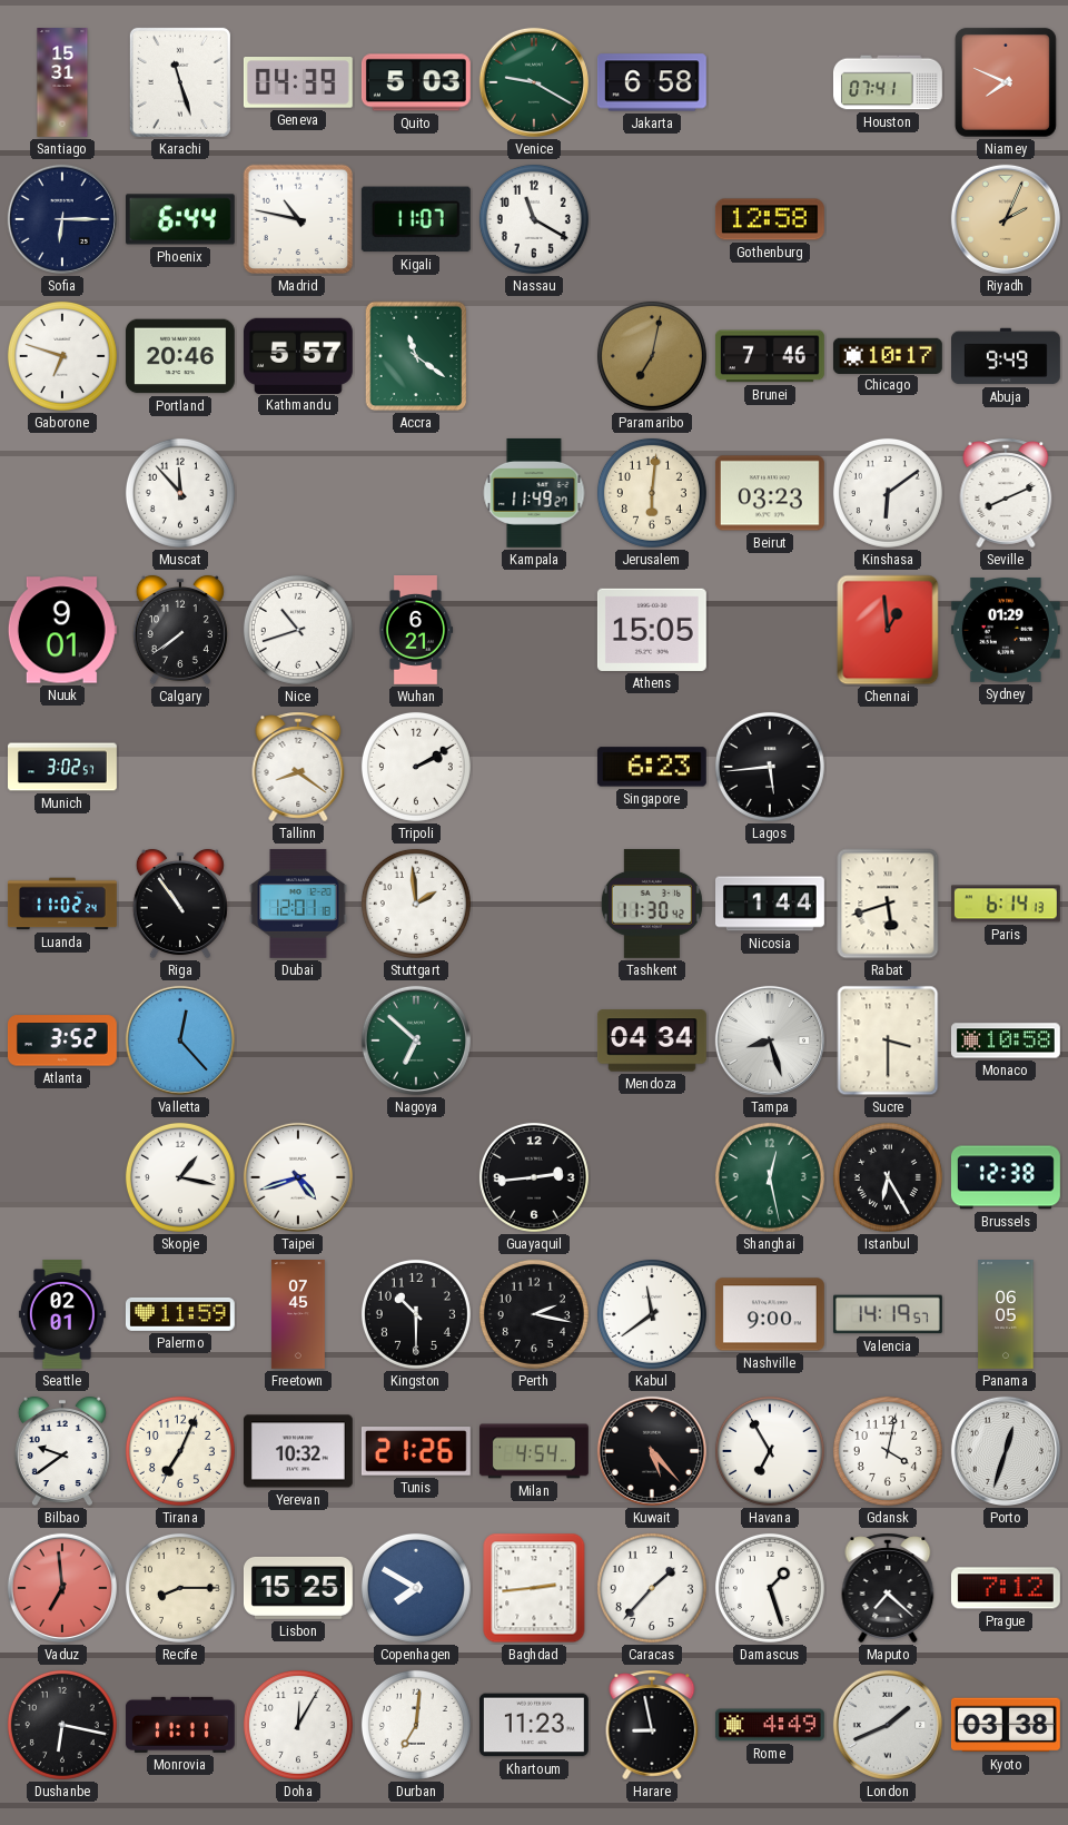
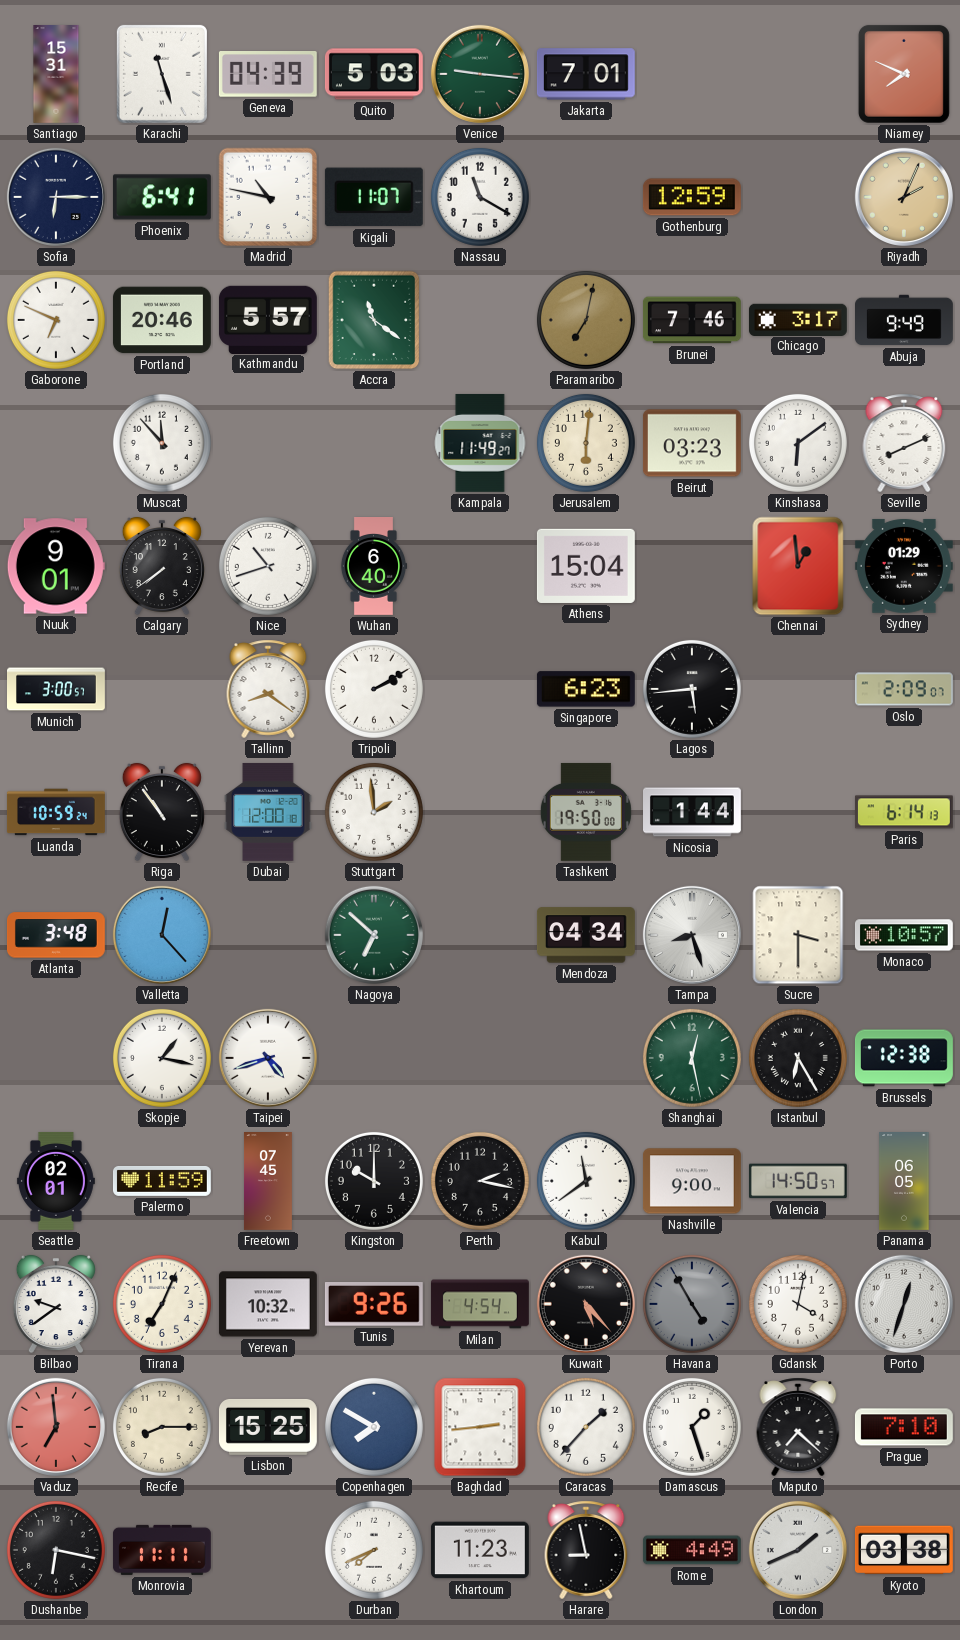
Venice: 9:20 -> 9:16 (480, 74)
Jakarta: 6:58 -> 7:01 (586, 74)
Houston: 07:41 -> none (888, 82)
Phoenix: 6:44 -> 6:41 (162, 197)
Gothenburg: 12:58 -> 12:59 (692, 197)
Gaborone: 6:48 -> 6:49 (56, 320)
Chicago: 10:17 -> 3:17 (798, 319)
Wuhan: 6:21 -> 6:40 (374, 567)
Athens: 15:05 -> 15:04 (586, 566)
Munich: 3:02 -> 3:00 (57, 689)
Oslo: none -> 2:09 (904, 689)
Luanda: 11:02 -> 10:59 (56, 812)
Dubai: 12:01 -> 12:00 (268, 812)
Tashkent: 11:30 -> 19:50 (586, 812)
Rabat: 5:42 -> none (888, 904)
Atlanta: 3:52 -> 3:48 (56, 935)
Monaco: 10:58 -> 10:57 (904, 935)
Guayaquil: 2:44 -> none (534, 1177)
Kingston: 10:30 -> 10:00 (374, 1181)
Valencia: 14:19 -> 14:50 (798, 1181)
Tunis: 21:26 -> 9:26 (374, 1305)
Havana: 6:55 -> 4:55 (692, 1304)
Havana dial: white -> grey (692, 1304)
Prague: 7:12 -> 7:10 (904, 1427)
Doha: 12:05 -> none (298, 1725)
Durban: 7:01 -> 7:41 (374, 1550)
